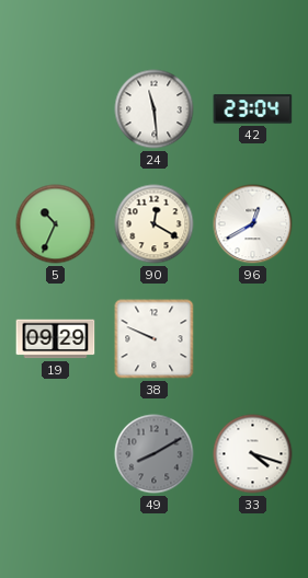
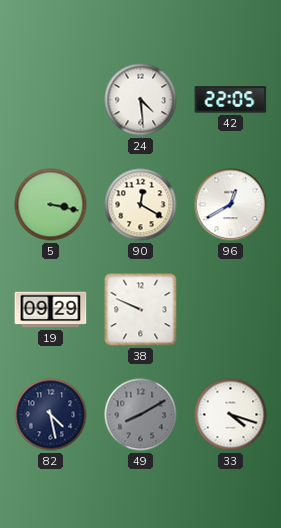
24: 11:29 -> 4:29 (141, 100)
42: 23:04 -> 22:05 (231, 100)
5: 10:34 -> 3:17 (51, 205)
82: none -> 4:28 (51, 415)
